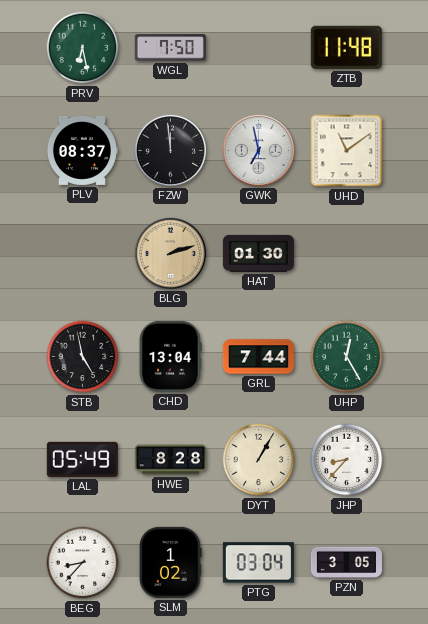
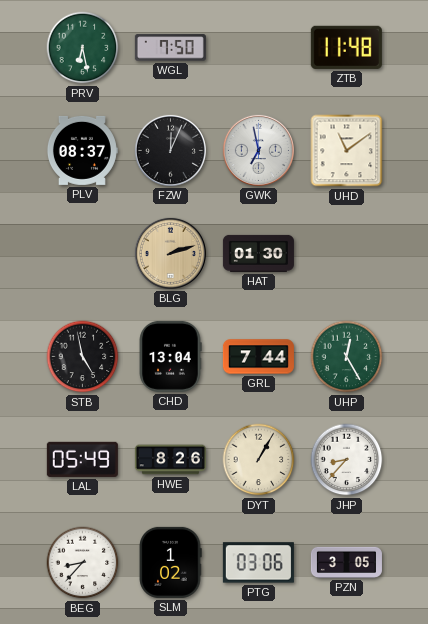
FZW: 11:59 -> 12:04 (170, 150)
HWE: 8:28 -> 8:26 (170, 460)
PTG: 03:04 -> 03:06 (258, 563)
